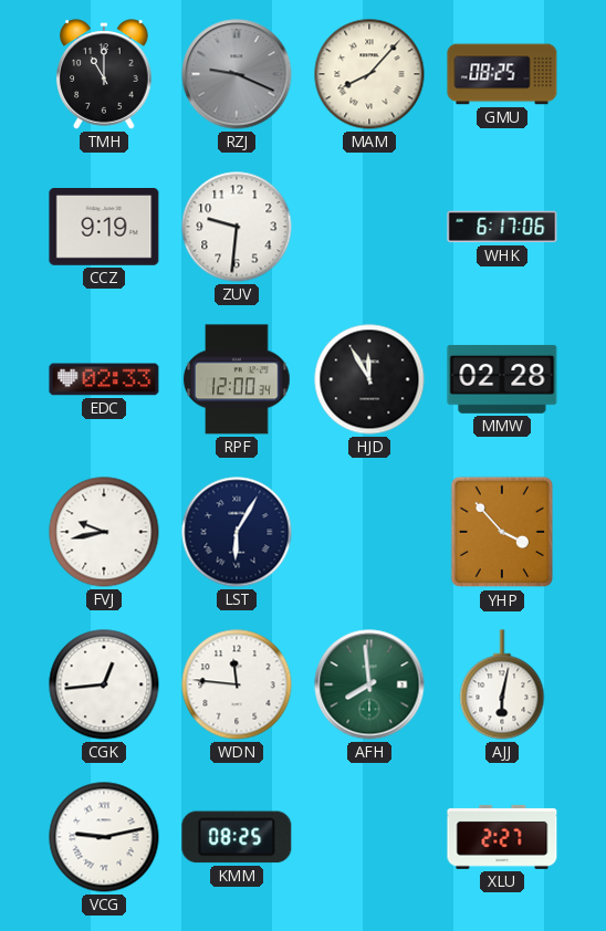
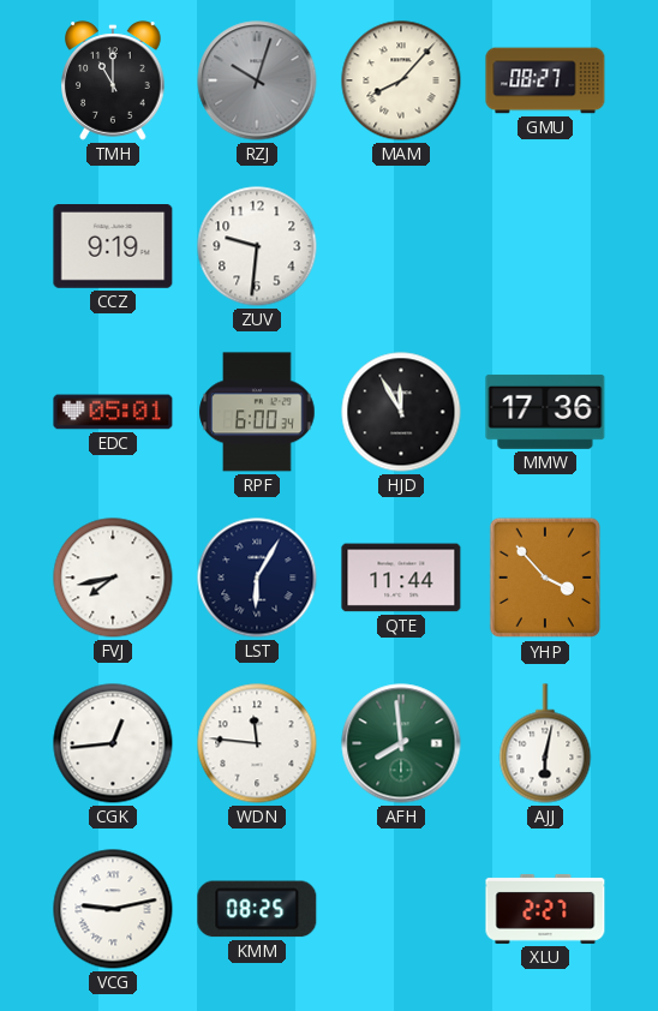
RZJ: 9:19 -> 10:03 (257, 80)
GMU: 08:25 -> 08:27 (545, 80)
WHK: 6:17 -> none (502, 227)
EDC: 02:33 -> 05:01 (113, 412)
RPF: 12:00 -> 6:00 (257, 412)
MMW: 02:28 -> 17:36 (545, 412)
FVJ: 9:43 -> 7:43 (113, 578)
QTE: none -> 11:44 (401, 578)
